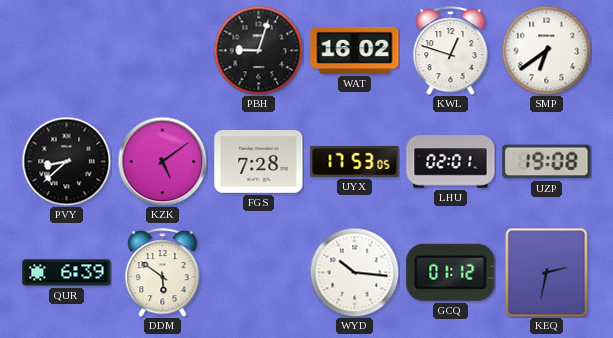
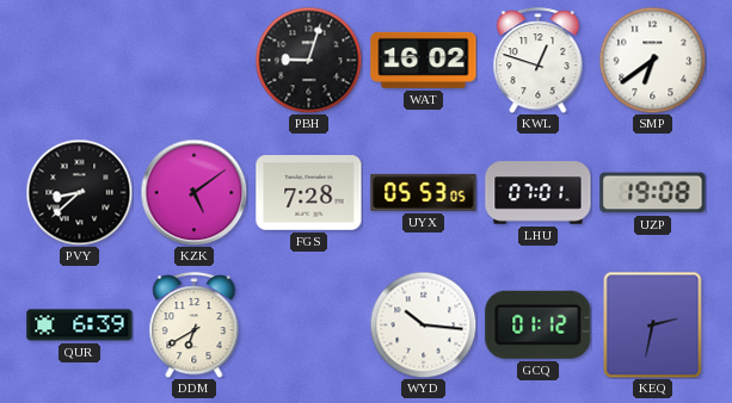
UYX: 17:53 -> 05:53 (424, 192)
LHU: 02:01 -> 07:01 (539, 193)
DDM: 5:51 -> 6:40 (195, 325)
